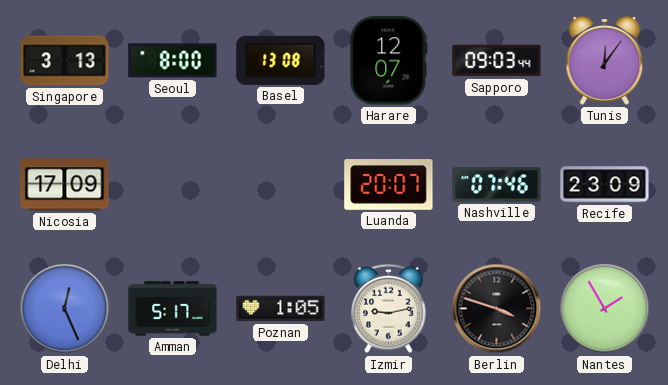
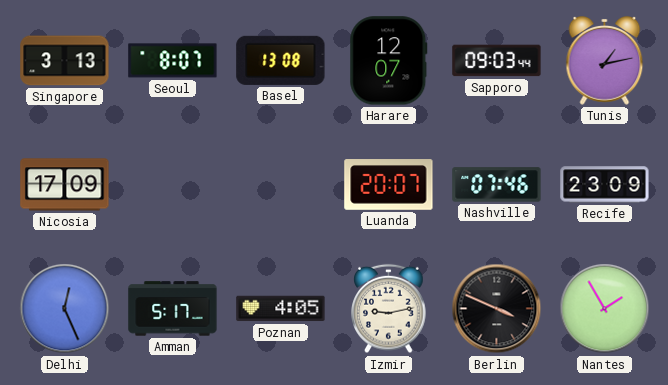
Seoul: 8:00 -> 8:07 (173, 61)
Tunis: 12:06 -> 1:13 (605, 61)
Poznan: 1:05 -> 4:05 (281, 309)
Berlin: 3:48 -> 3:49 (497, 309)
